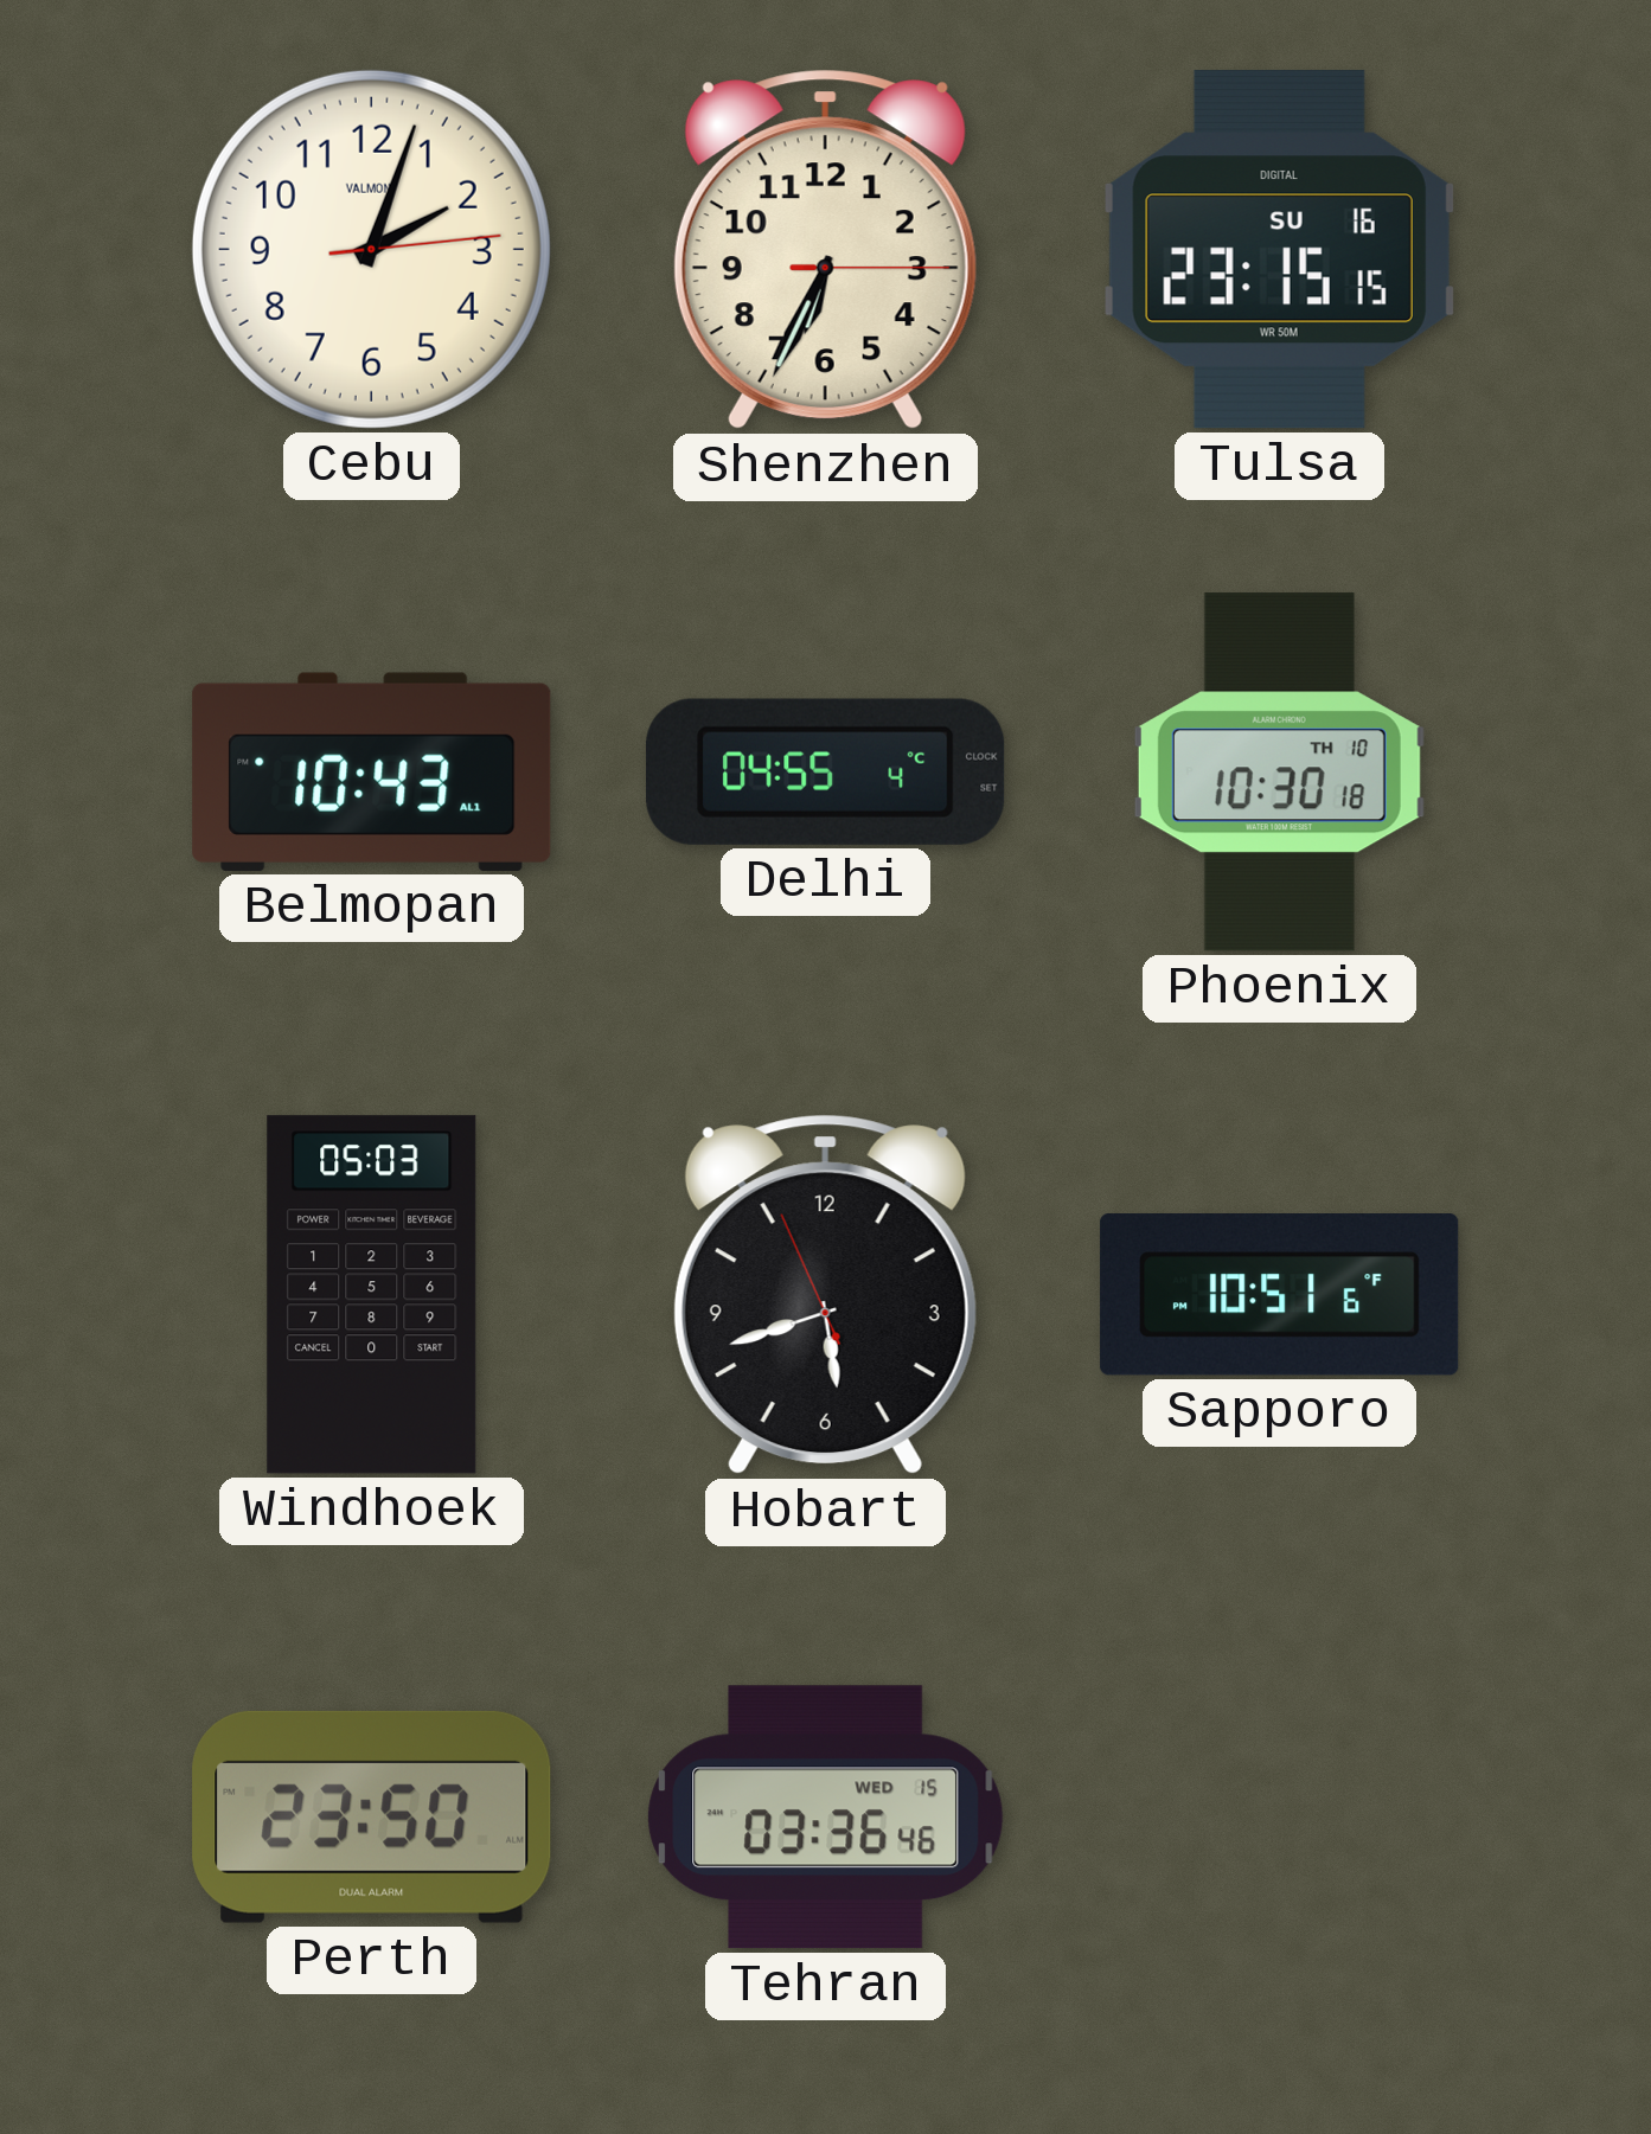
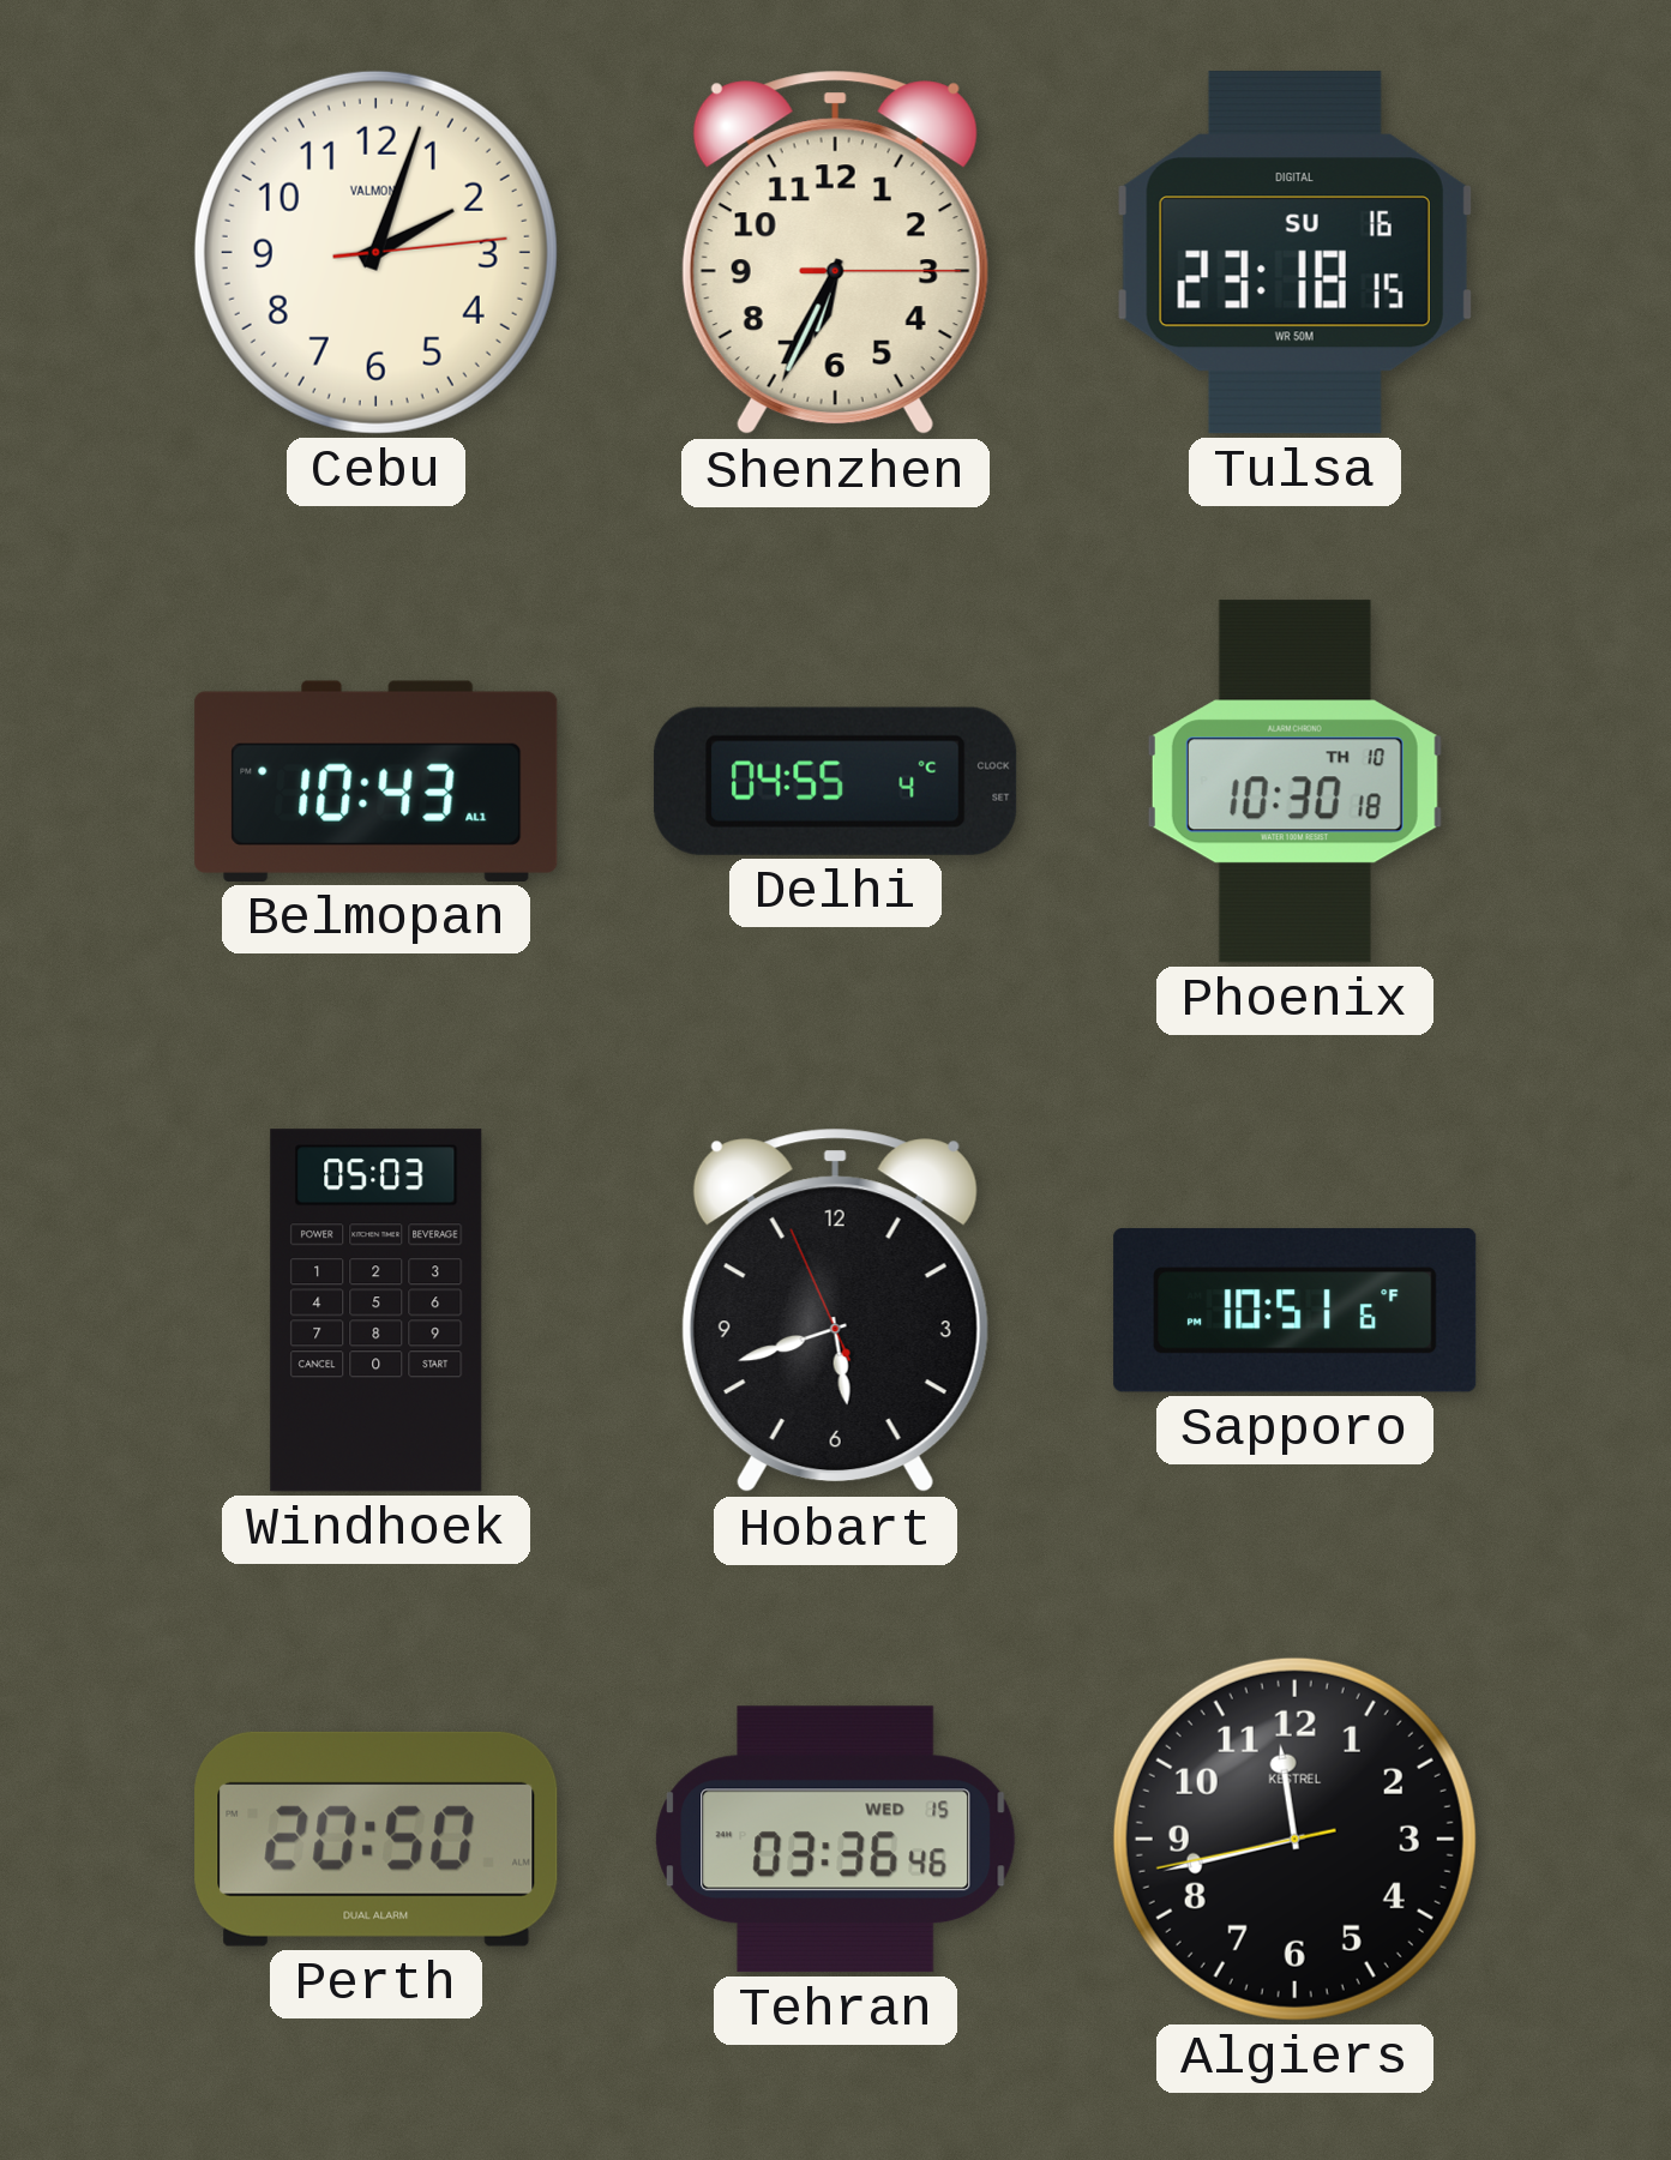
Tulsa: 23:15 -> 23:18 (1294, 253)
Perth: 23:50 -> 20:50 (377, 1839)
Algiers: none -> 11:42 (1294, 1839)
